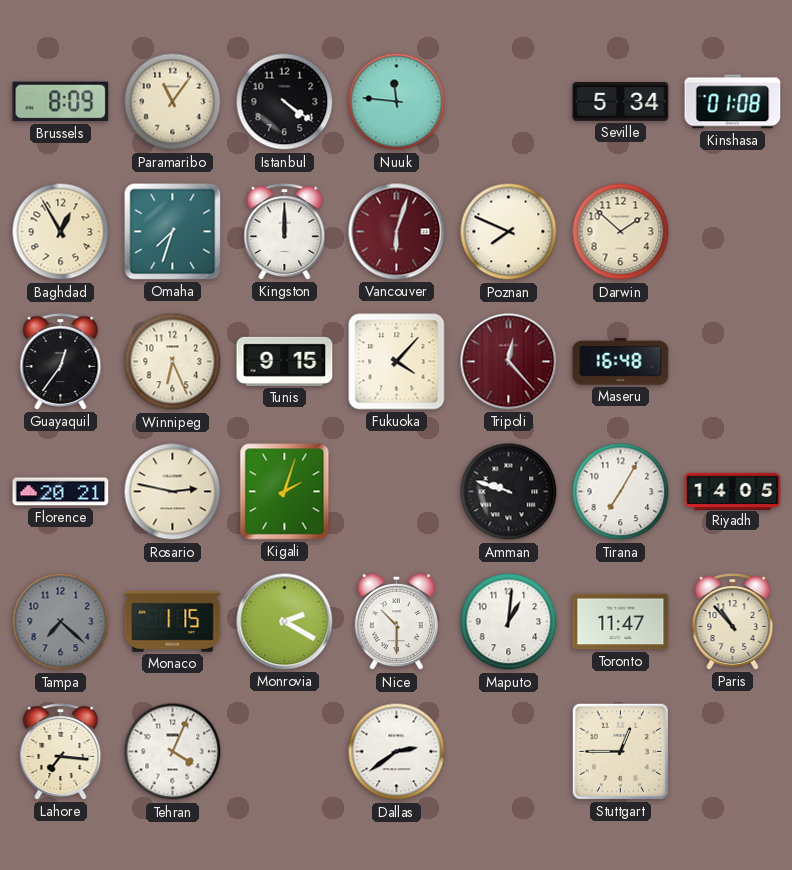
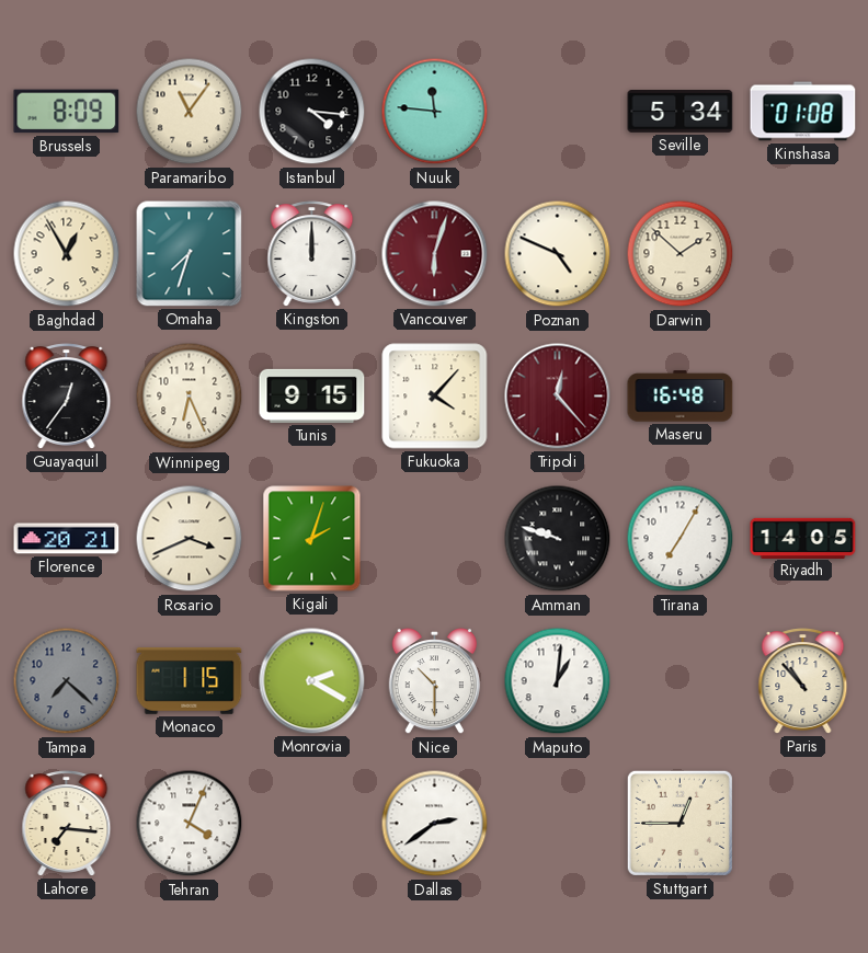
Istanbul: 4:21 -> 4:16 (312, 112)
Poznan: 7:49 -> 4:49 (558, 254)
Rosario: 2:47 -> 3:41 (190, 539)
Toronto: 11:47 -> none (621, 622)
